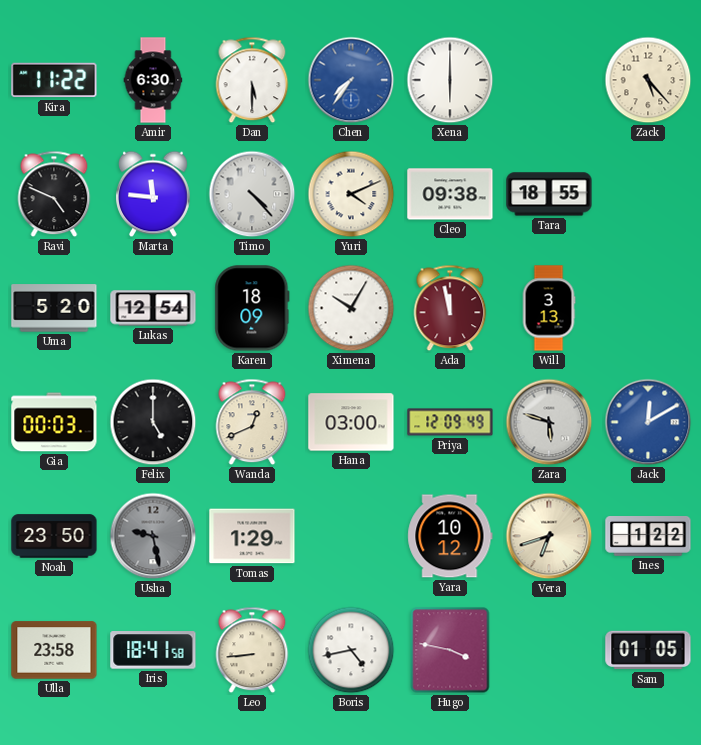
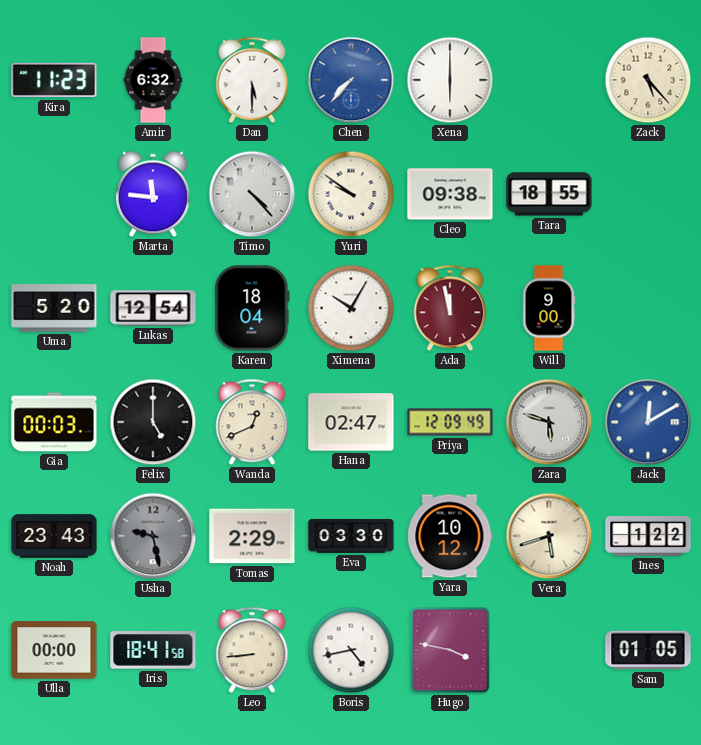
Kira: 11:22 -> 11:23 (54, 80)
Amir: 6:30 -> 6:32 (153, 80)
Chen: 7:36 -> 7:37 (351, 80)
Ravi: 4:49 -> none (54, 194)
Yuri: 4:11 -> 9:51 (351, 194)
Karen: 18:09 -> 18:04 (252, 308)
Will: 3:13 -> 9:00 (549, 308)
Hana: 03:00 -> 02:47 (351, 422)
Noah: 23:50 -> 23:43 (54, 536)
Tomas: 1:29 -> 2:29 (252, 536)
Eva: none -> 03:30 (351, 536)
Vera: 6:42 -> 5:42 (549, 536)
Ulla: 23:58 -> 00:00 (54, 650)
